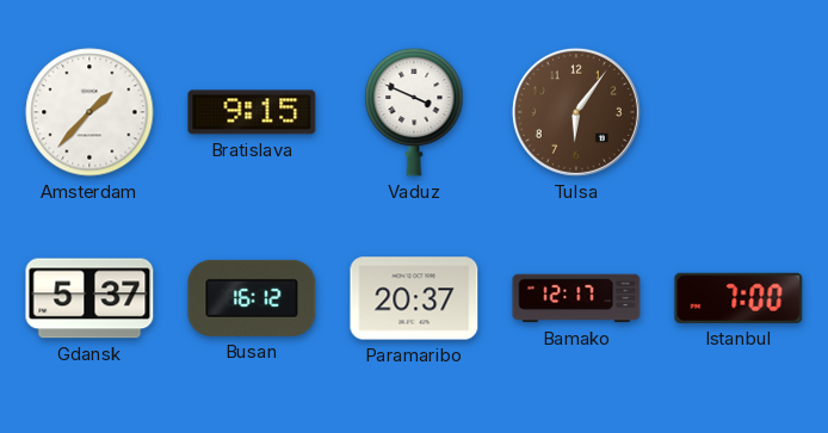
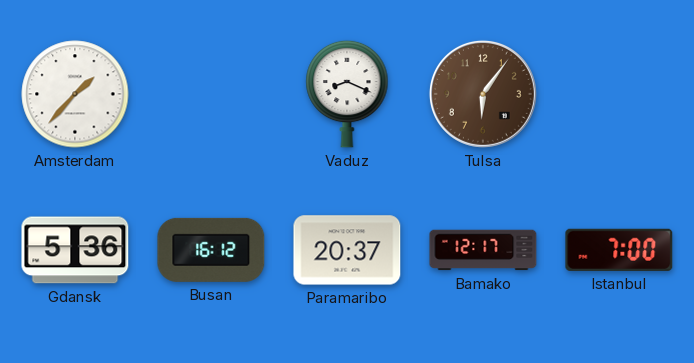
Bratislava: 9:15 -> none (252, 112)
Vaduz: 3:49 -> 8:19 (347, 94)
Gdansk: 5:37 -> 5:36 (75, 250)
